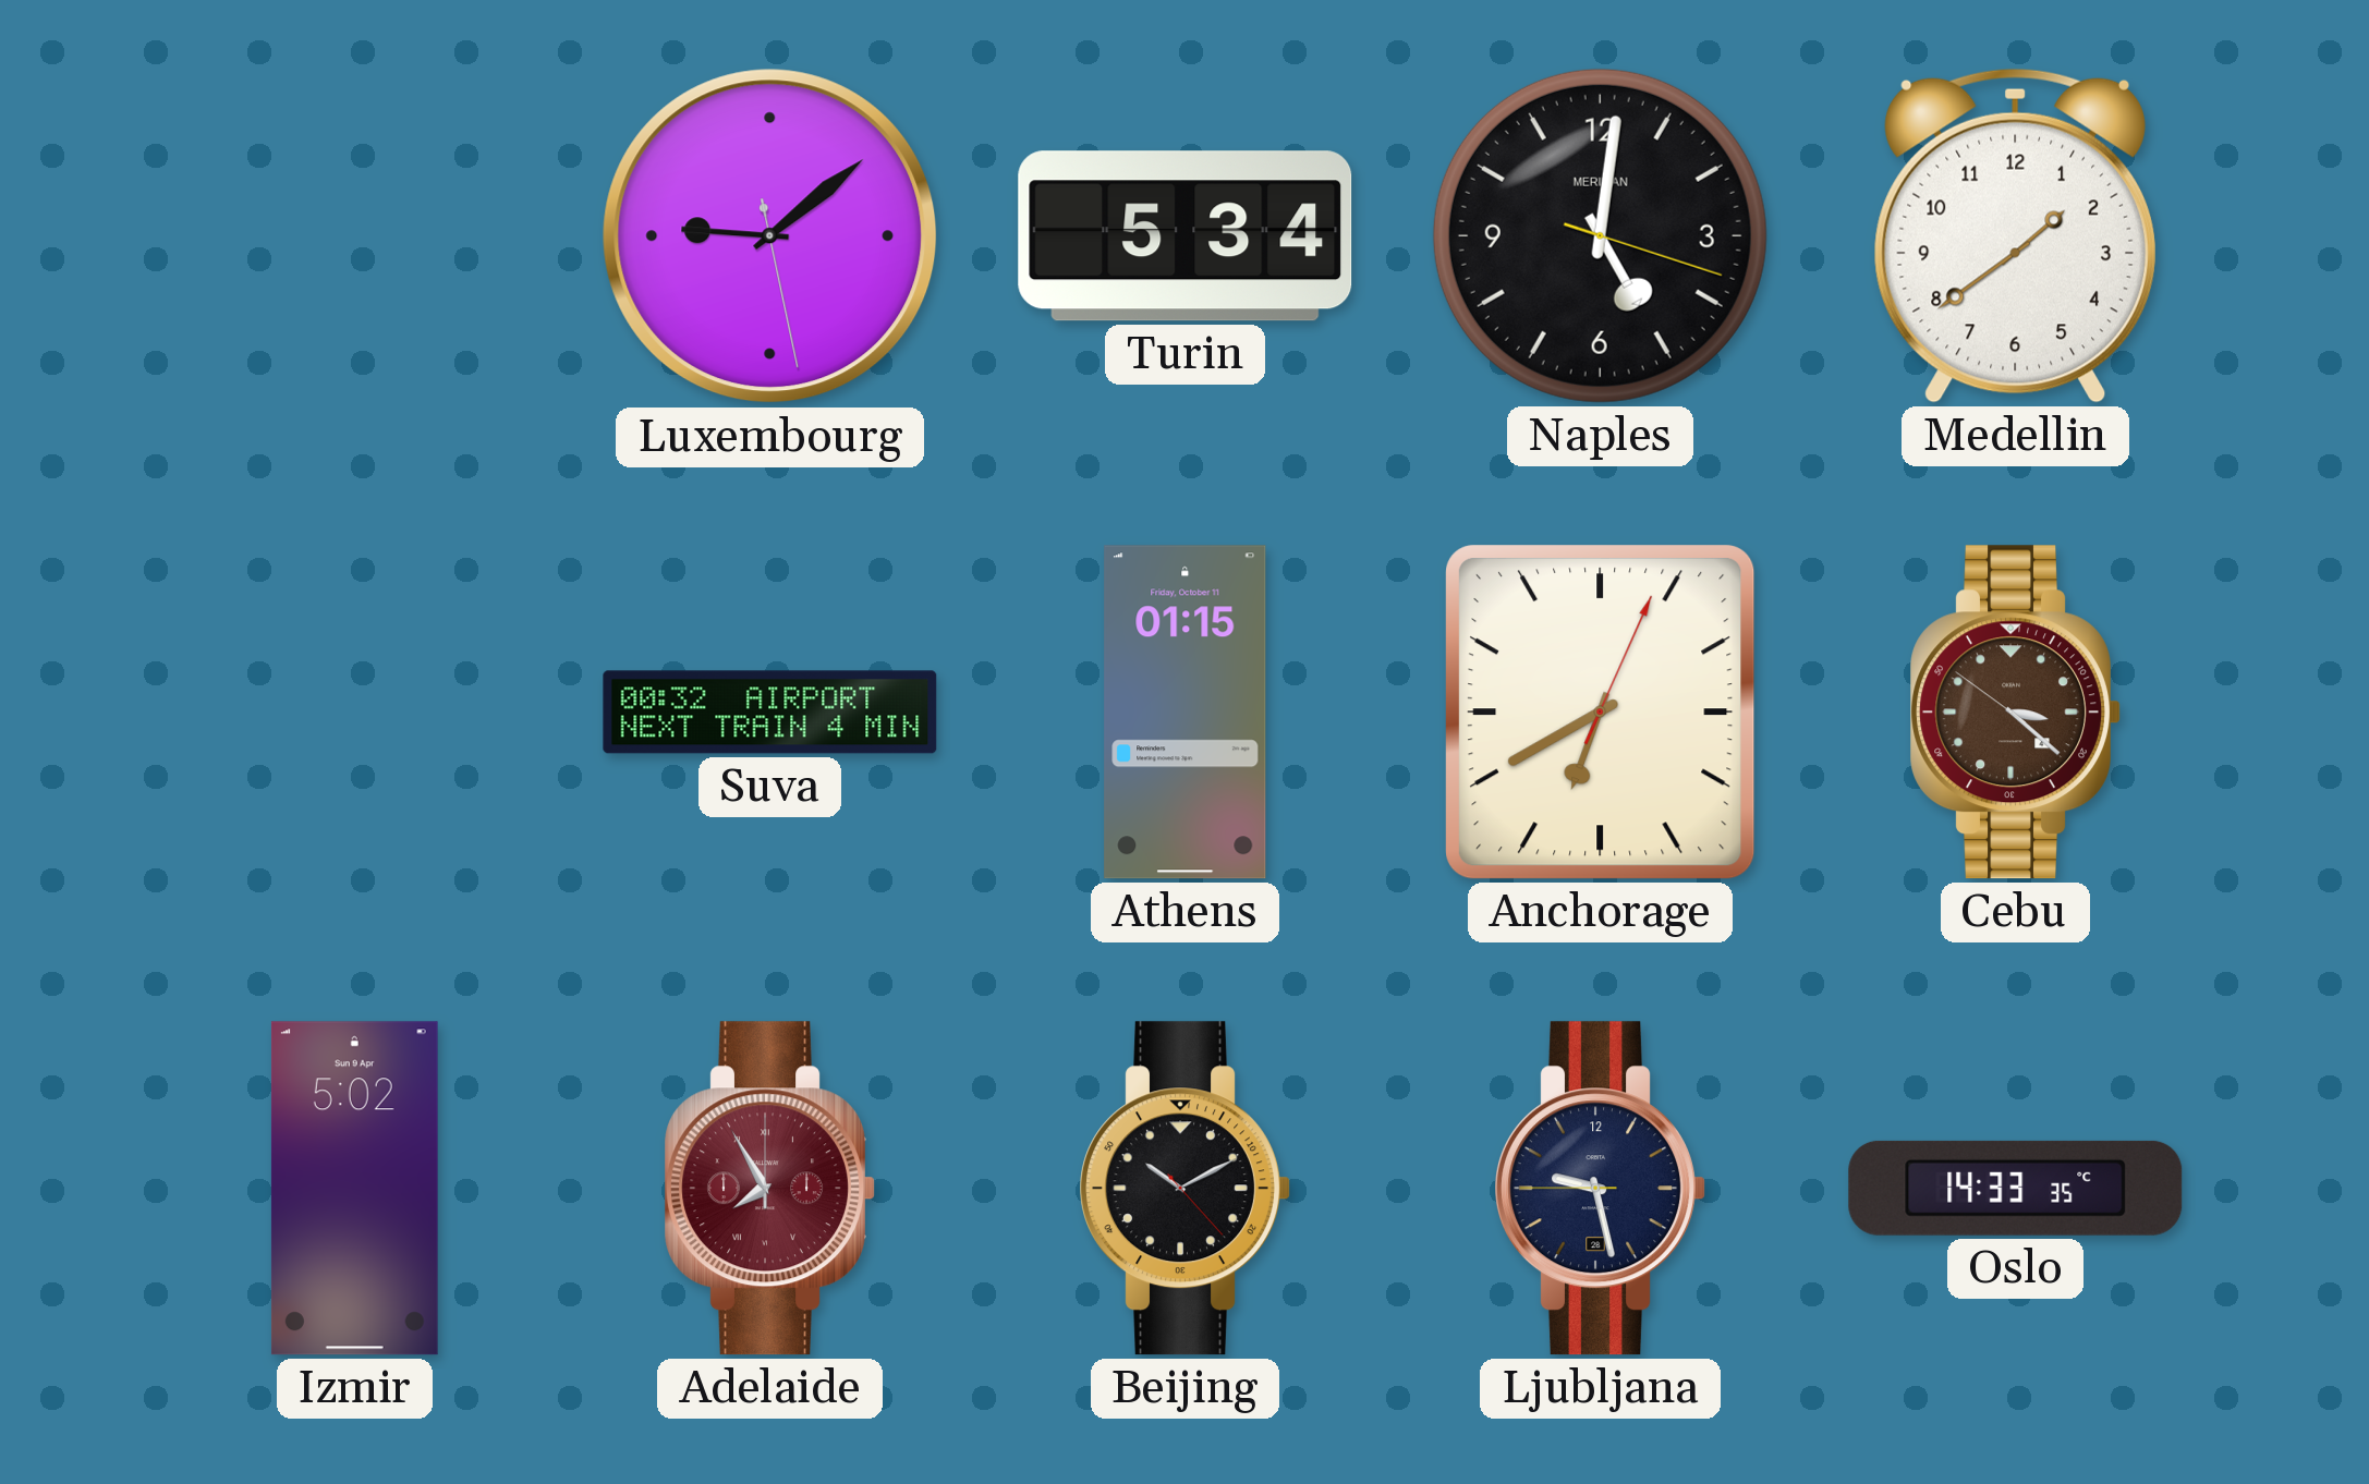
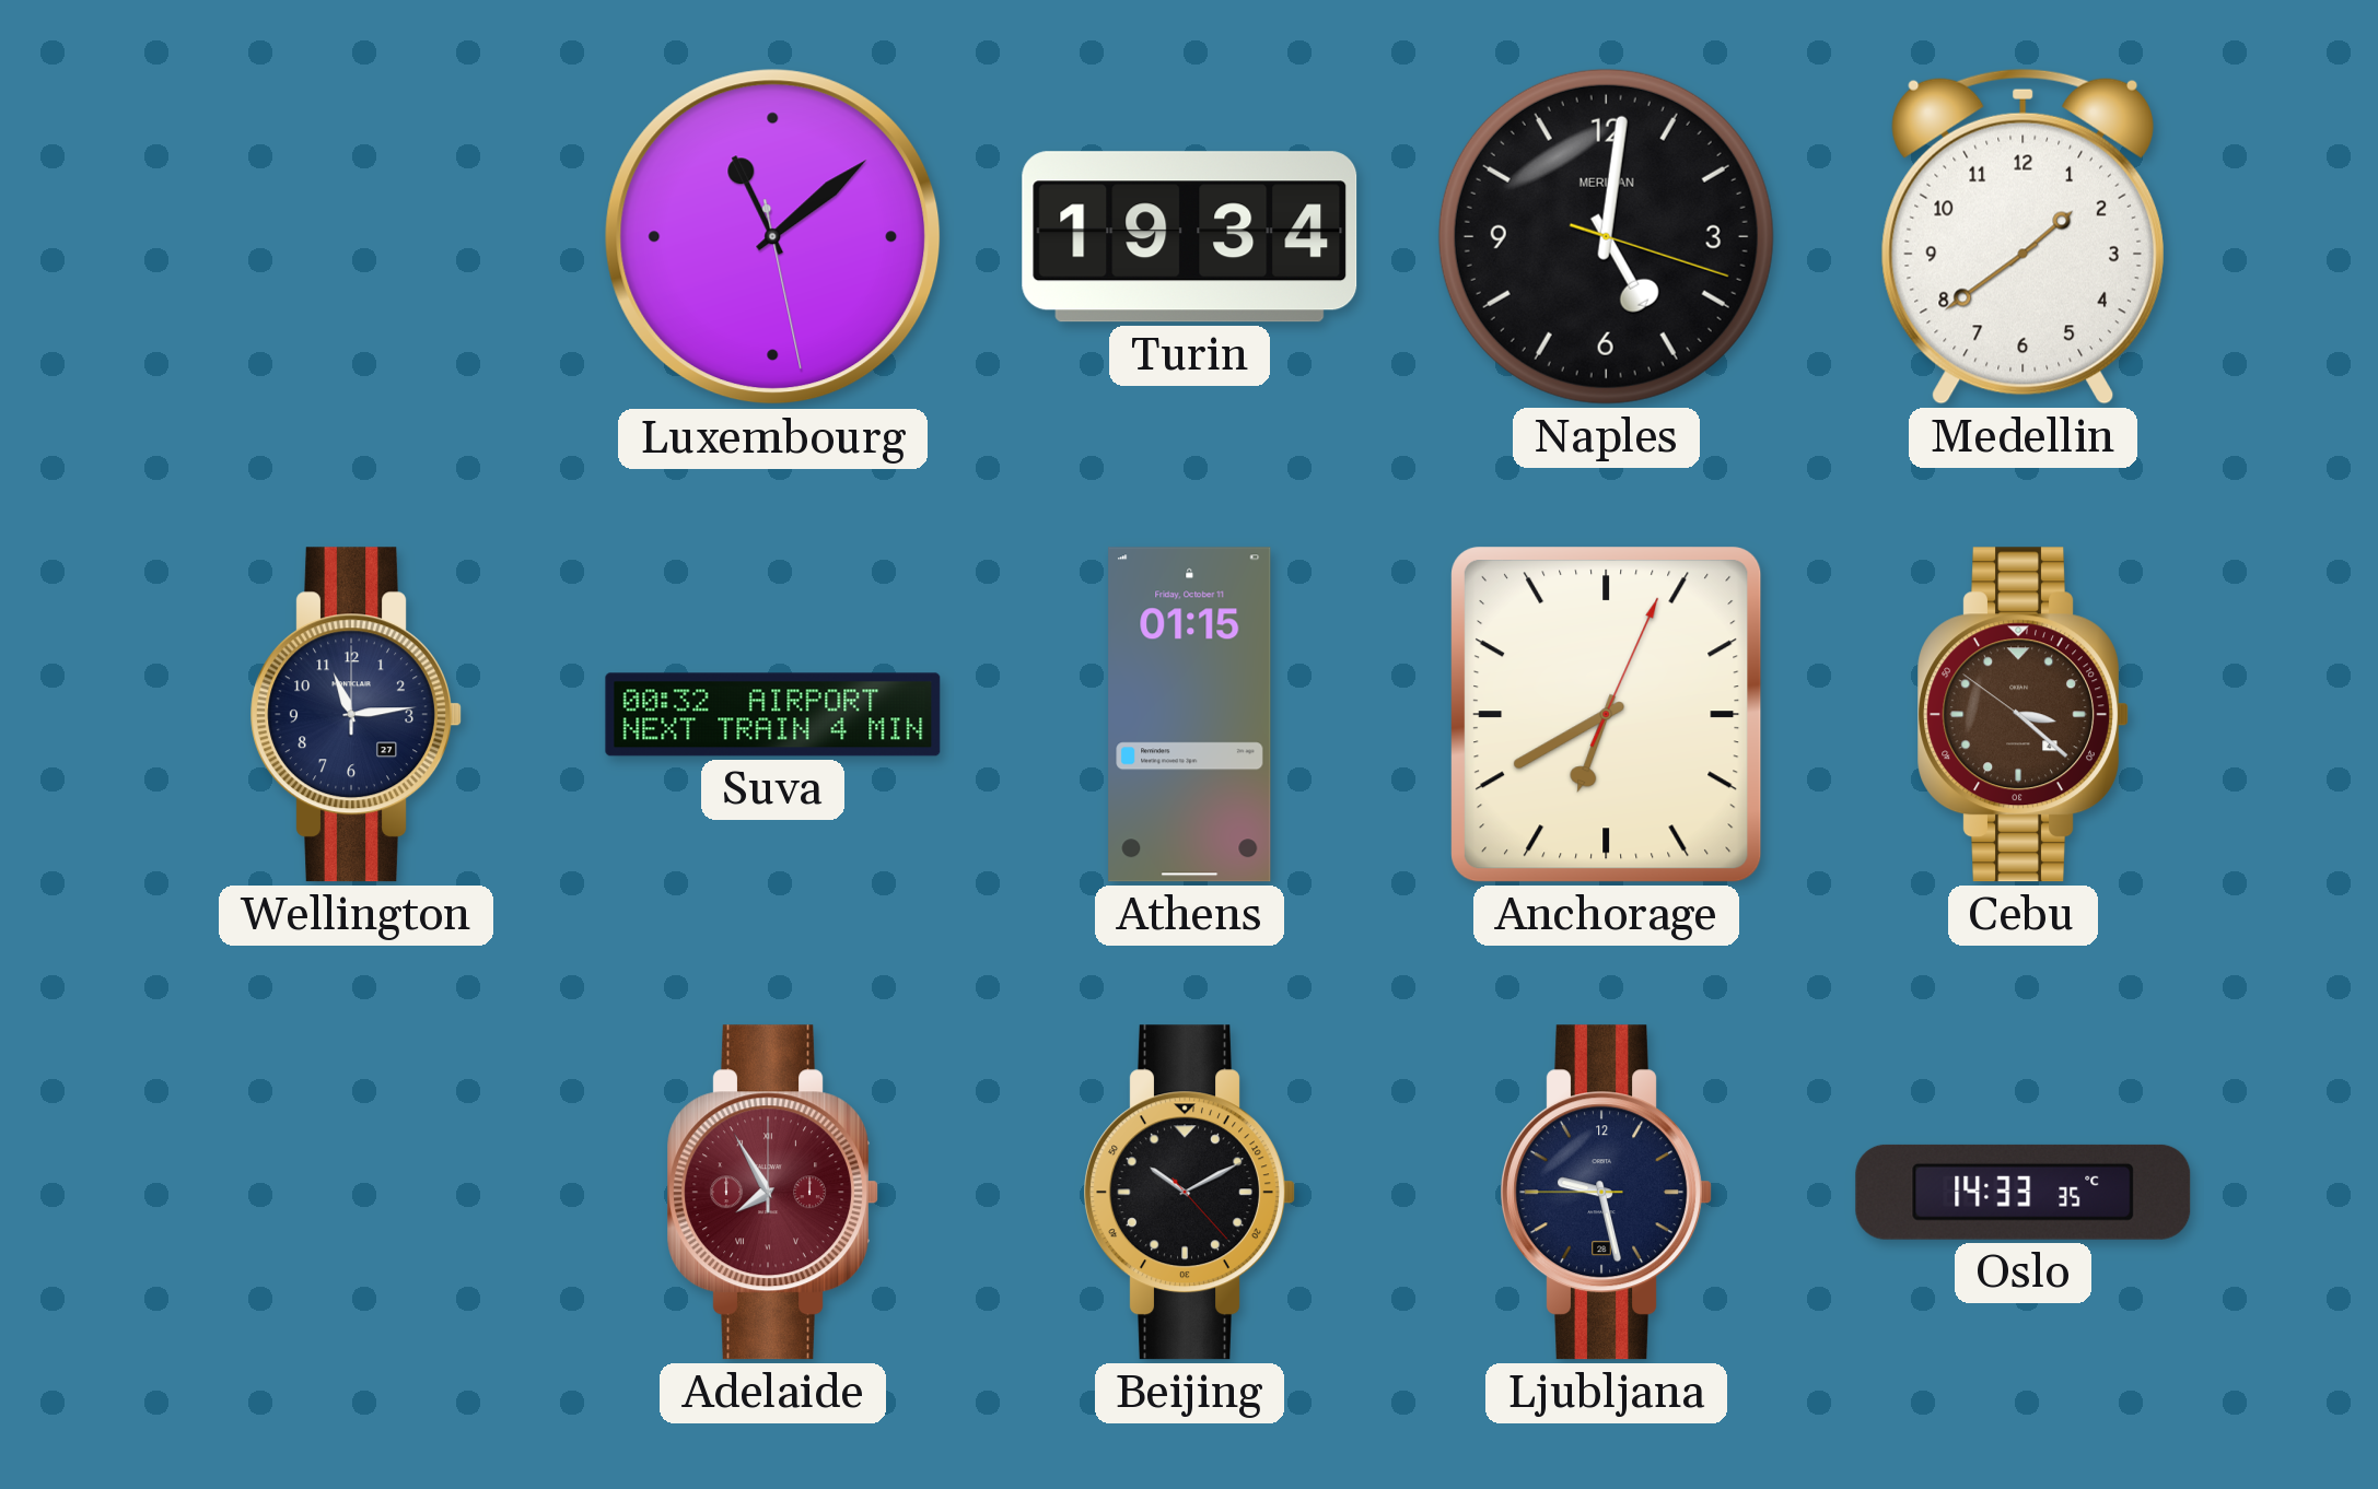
Luxembourg: 9:08 -> 11:08 (773, 237)
Turin: 5:34 -> 19:34 (1190, 237)
Wellington: none -> 11:14 (355, 715)
Izmir: 5:02 -> none (354, 1189)
